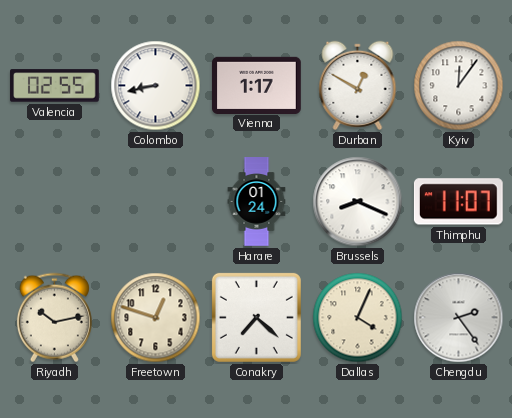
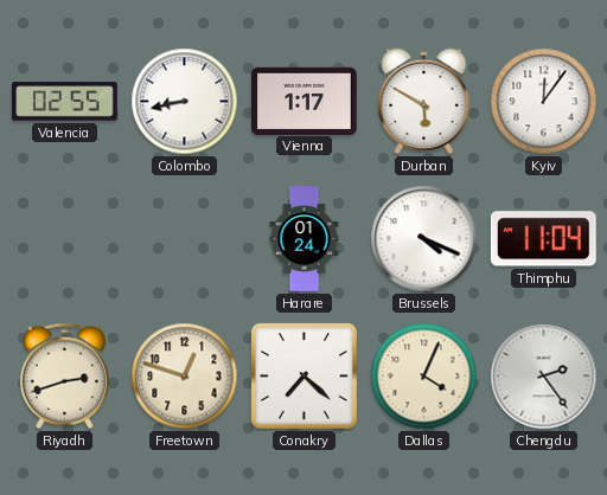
Durban: 12:50 -> 5:50 (424, 101)
Brussels: 8:19 -> 4:19 (424, 239)
Thimphu: 11:07 -> 11:04 (543, 239)
Riyadh: 10:13 -> 2:42 (64, 377)
